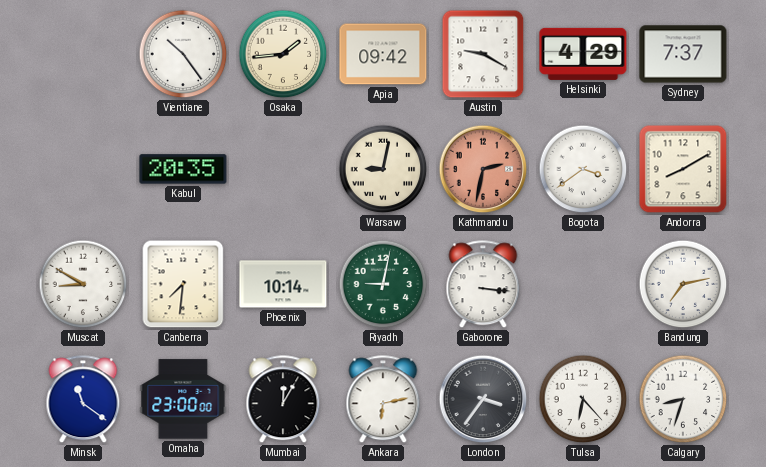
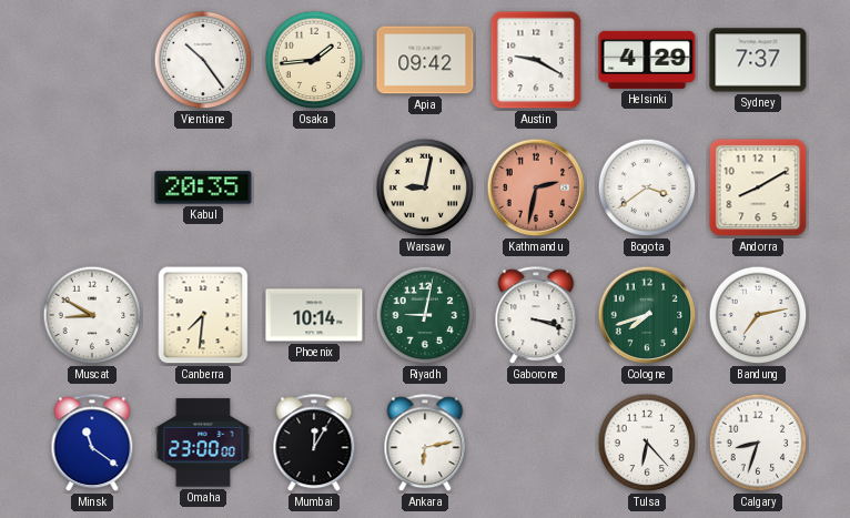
Gaborone: 3:16 -> 3:18 (536, 316)
Cologne: none -> 7:42 (647, 315)
London: 3:36 -> none (483, 399)
